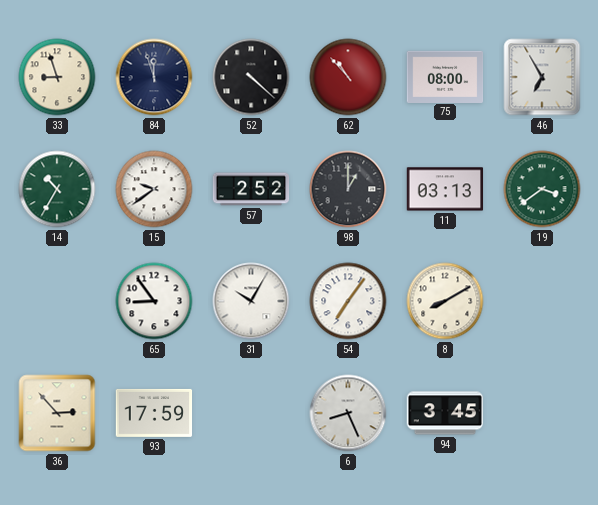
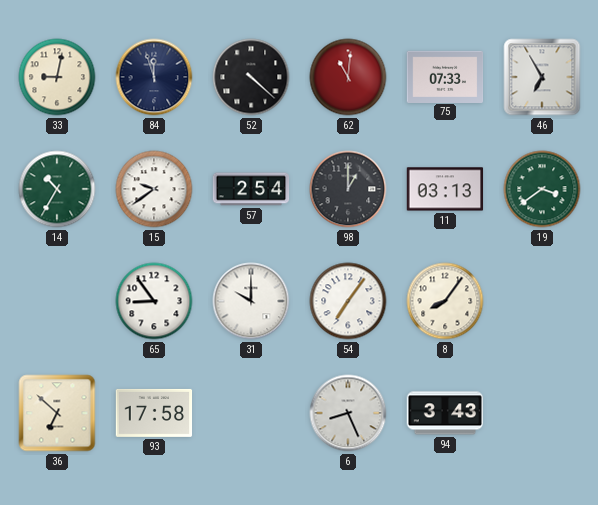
33: 8:57 -> 9:02 (57, 77)
62: 10:53 -> 11:01 (348, 77)
75: 08:00 -> 07:33 (445, 76)
57: 2:52 -> 2:54 (251, 189)
31: 10:05 -> 10:00 (251, 301)
8: 8:10 -> 8:06 (445, 301)
36: 2:53 -> 6:52 (57, 413)
93: 17:59 -> 17:58 (154, 413)
94: 3:45 -> 3:43 (445, 413)
